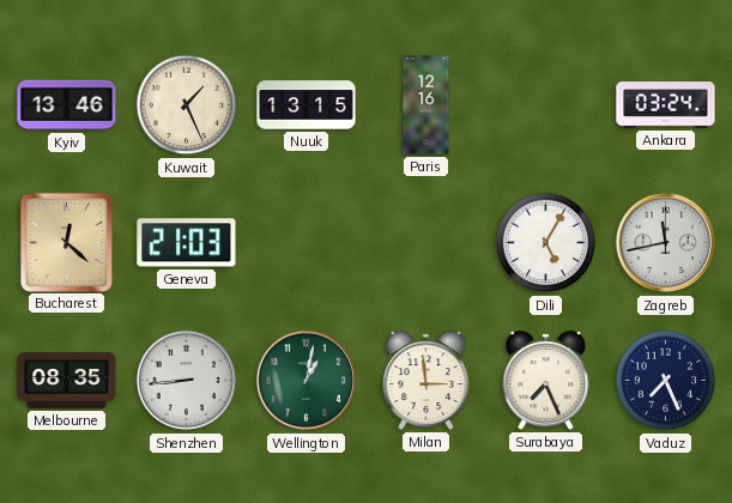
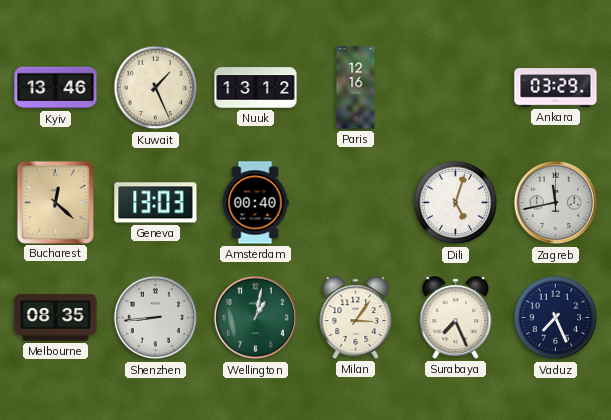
Nuuk: 13:15 -> 13:12 (256, 88)
Ankara: 03:24 -> 03:29 (556, 88)
Geneva: 21:03 -> 13:03 (156, 203)
Amsterdam: none -> 00:40 (255, 203)
Dili: 5:05 -> 5:03 (456, 203)
Milan: 2:59 -> 3:06 (356, 318)
